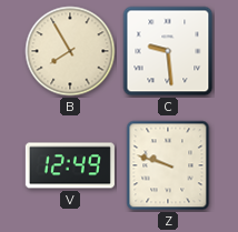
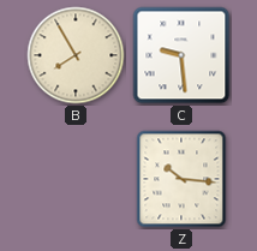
V: 12:49 -> none (70, 165)
Z: 9:48 -> 10:16 (181, 179)
